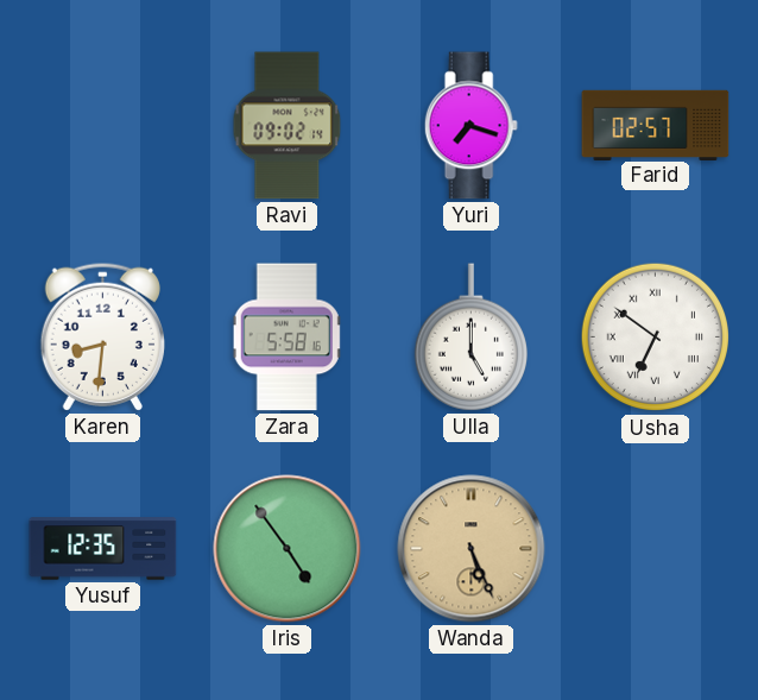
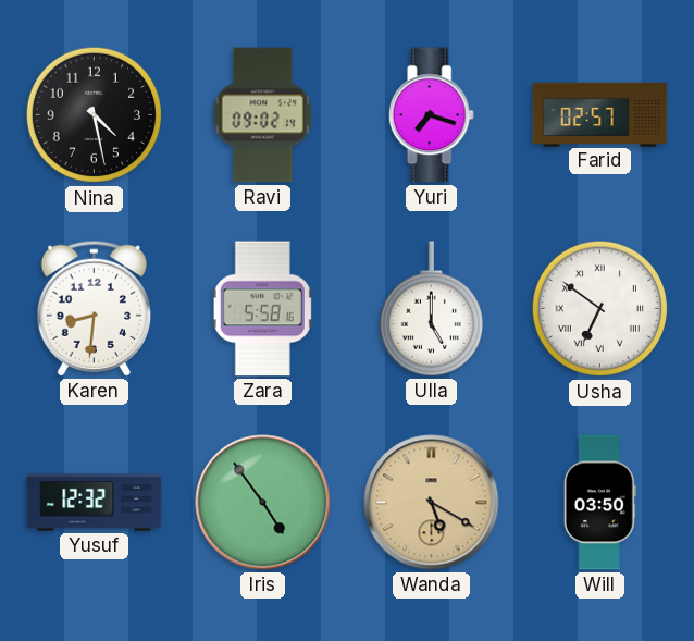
Nina: none -> 4:28 (95, 115)
Yusuf: 12:35 -> 12:32 (95, 503)
Wanda: 5:26 -> 5:20 (432, 503)
Will: none -> 03:50 (599, 503)
